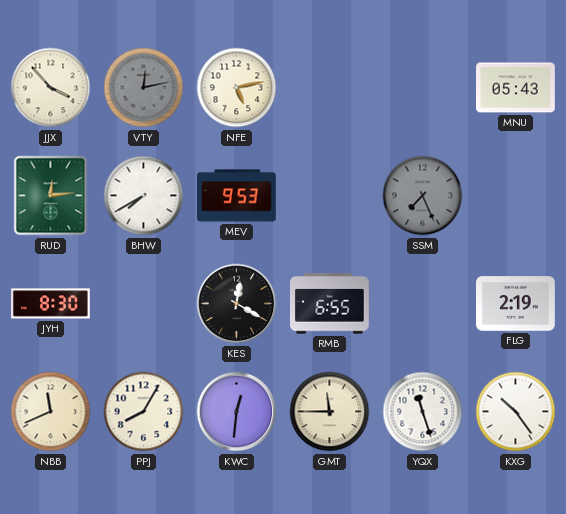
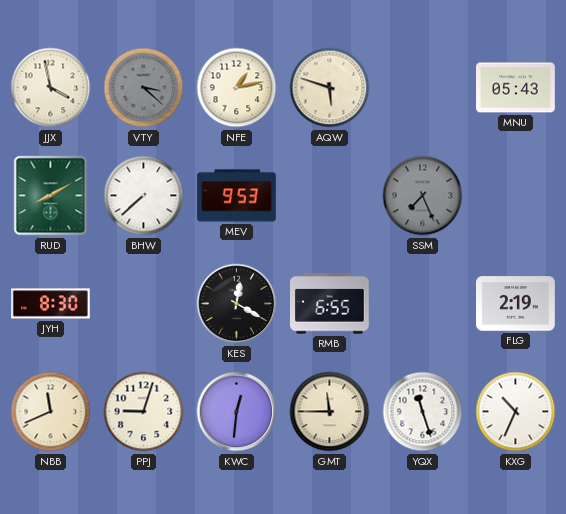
JJX: 3:53 -> 3:58 (51, 88)
VTY: 12:13 -> 3:22 (144, 88)
NFE: 5:13 -> 1:13 (237, 88)
AQW: none -> 5:48 (330, 88)
RUD: 12:14 -> 8:10 (51, 196)
BHW: 7:40 -> 7:38 (144, 196)
PPJ: 8:05 -> 9:03 (144, 412)
KXG: 10:24 -> 10:34 (516, 412)
